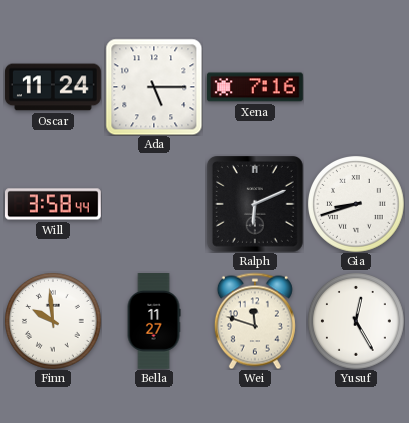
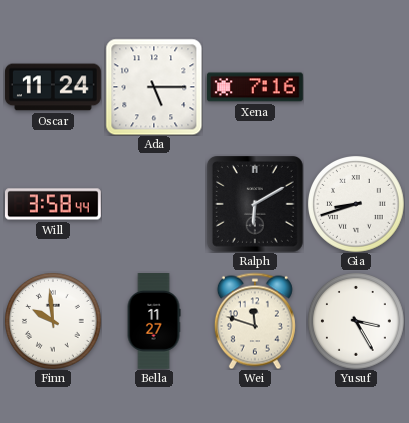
Ralph: 6:11 -> 6:10 (255, 204)
Yusuf: 12:25 -> 3:25 (356, 321)
